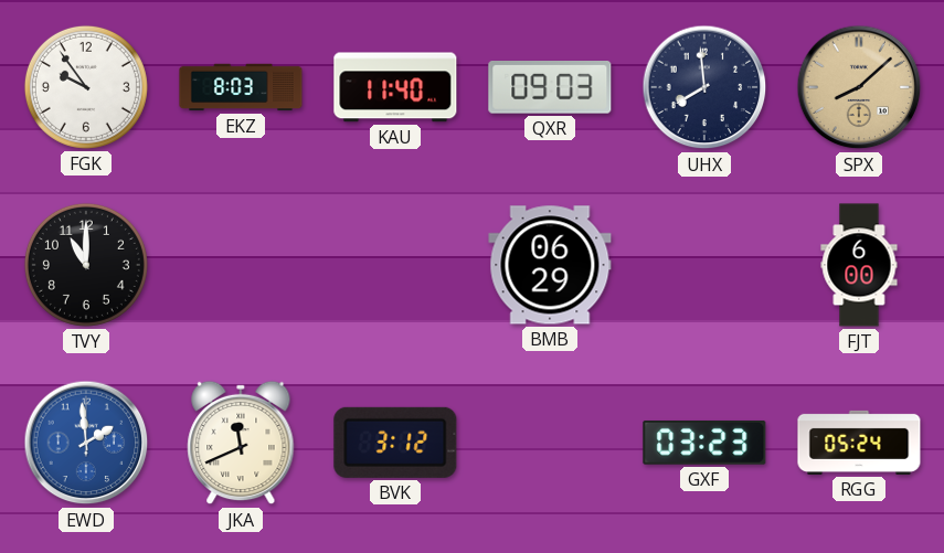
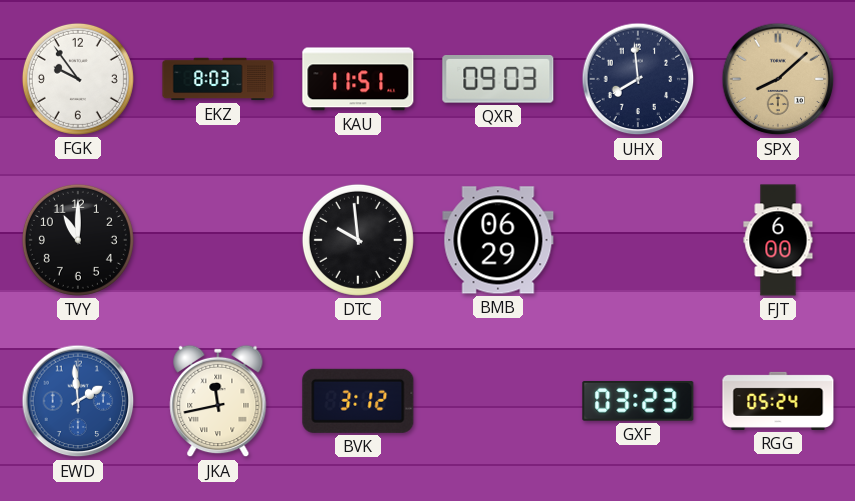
KAU: 11:40 -> 11:51 (358, 79)
DTC: none -> 9:59 (358, 240)
JKA: 11:41 -> 11:43 (218, 401)
